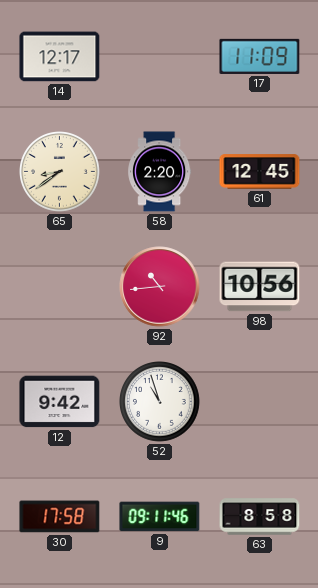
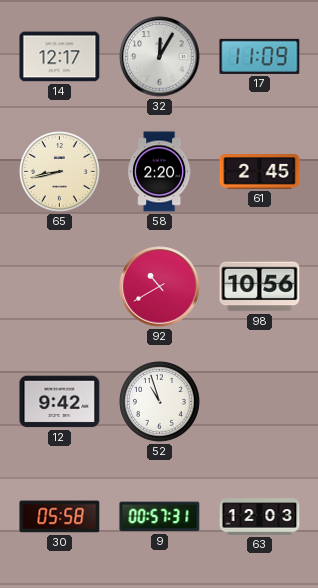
32: none -> 12:05 (160, 57)
65: 8:39 -> 8:43 (60, 172)
61: 12:45 -> 2:45 (260, 172)
92: 10:44 -> 10:40 (160, 287)
30: 17:58 -> 05:58 (60, 517)
9: 09:11 -> 00:57 (160, 517)
63: 8:58 -> 12:03 (260, 517)
